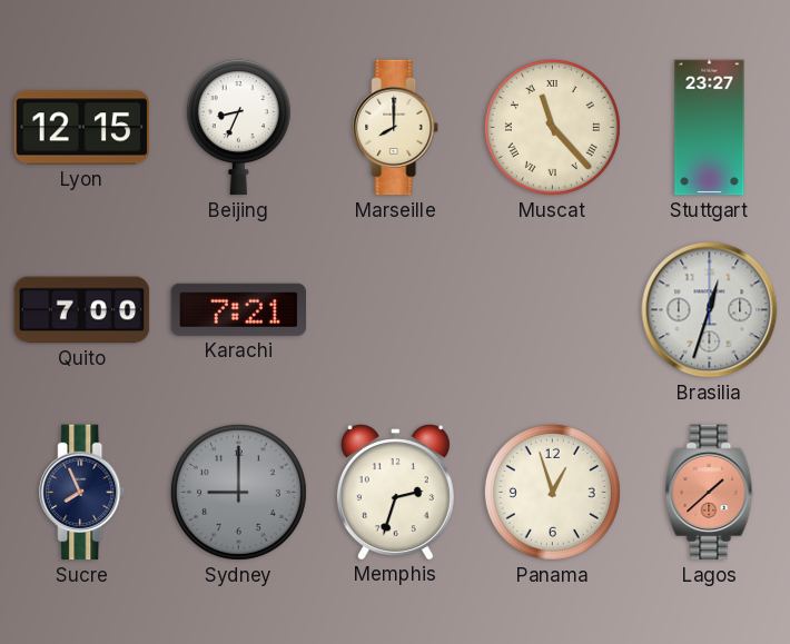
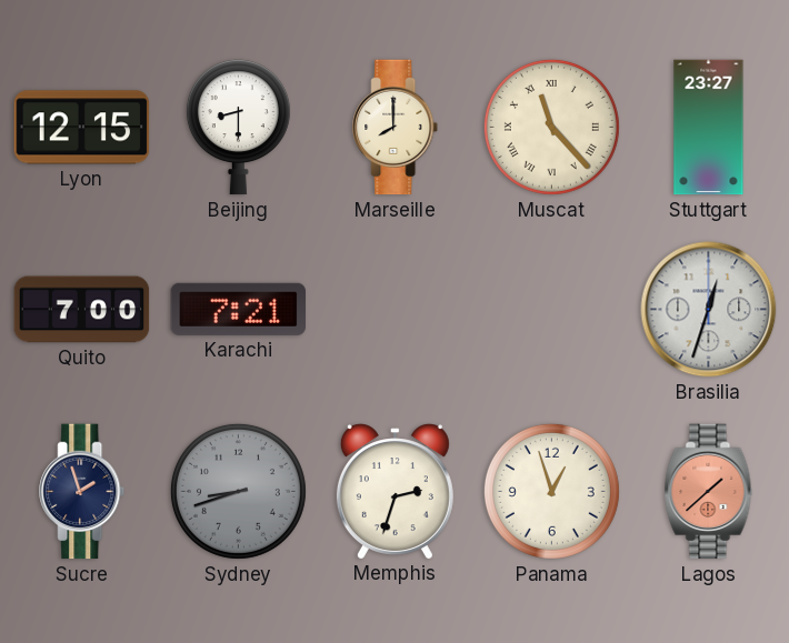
Beijing: 8:34 -> 8:30 (238, 128)
Sucre: 7:56 -> 1:57 (82, 492)
Sydney: 9:00 -> 8:42 (238, 491)
